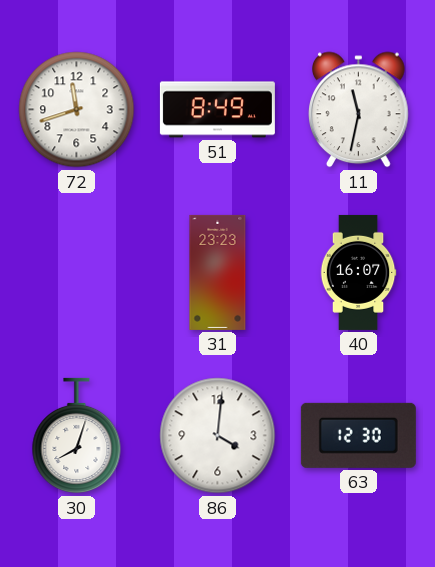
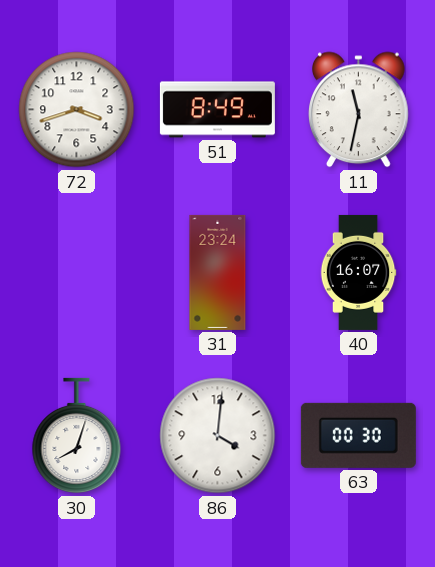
72: 11:42 -> 3:42 (77, 110)
31: 23:23 -> 23:24 (218, 272)
63: 12:30 -> 00:30 (358, 435)
